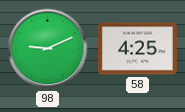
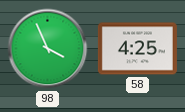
98: 9:11 -> 3:56 (48, 49)
